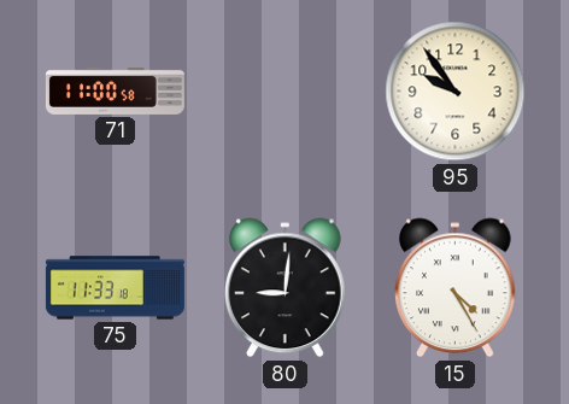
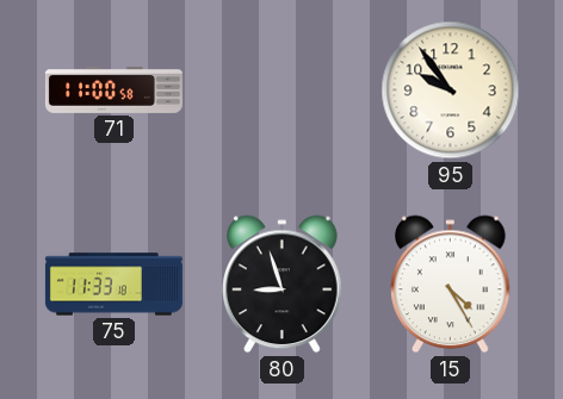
80: 9:01 -> 8:57 (283, 285)
